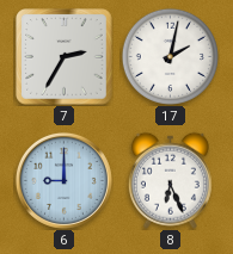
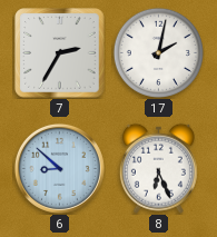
6: 9:00 -> 8:52 (59, 168)
